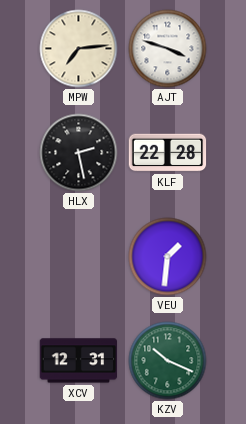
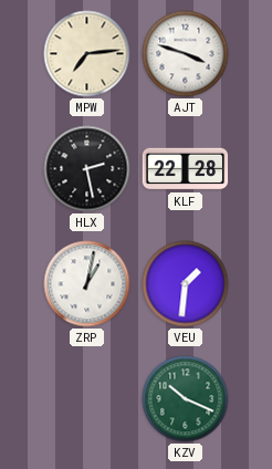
ZRP: none -> 1:02 (87, 284)
XCV: 12:31 -> none (79, 361)
